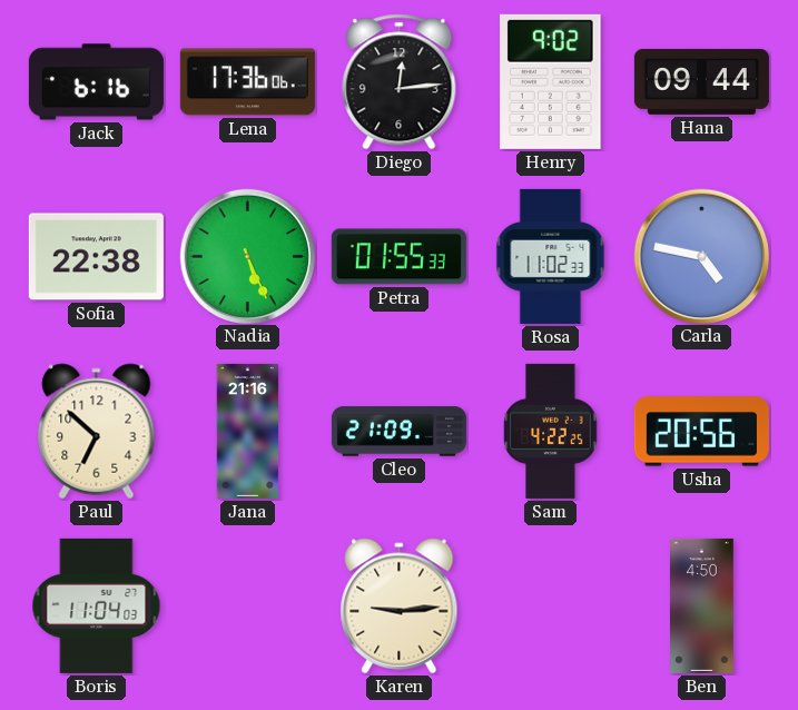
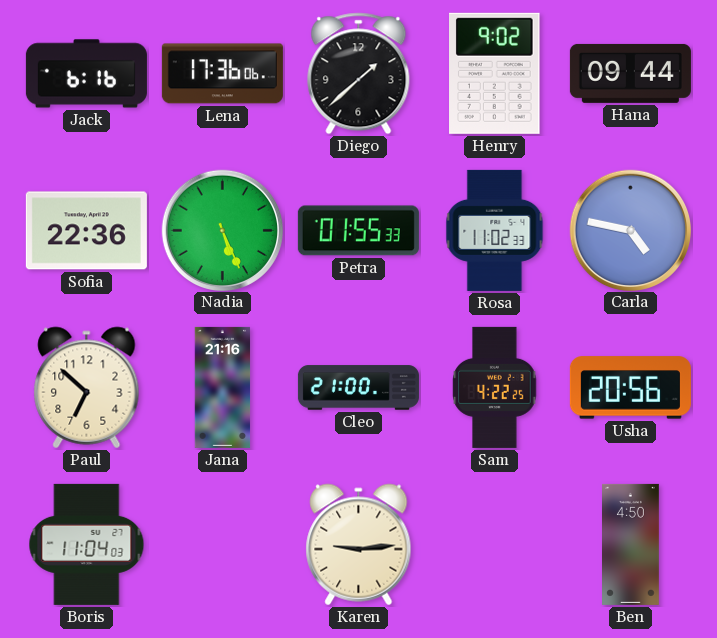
Diego: 12:14 -> 1:38 (359, 74)
Sofia: 22:38 -> 22:36 (86, 231)
Cleo: 21:09 -> 21:00 (358, 388)
